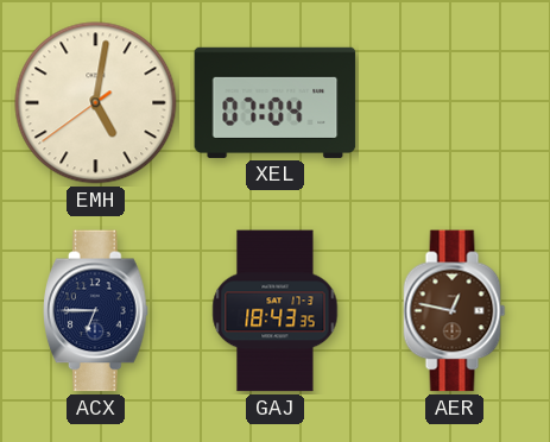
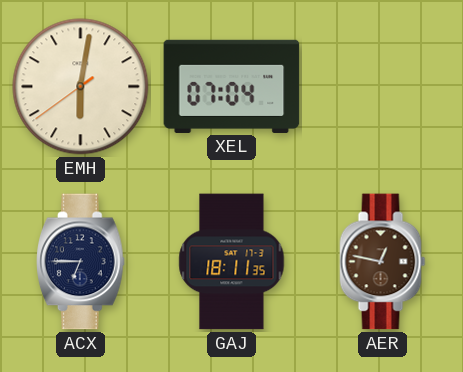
EMH: 5:01 -> 6:01 (81, 87)
GAJ: 18:43 -> 18:11 (232, 262)
